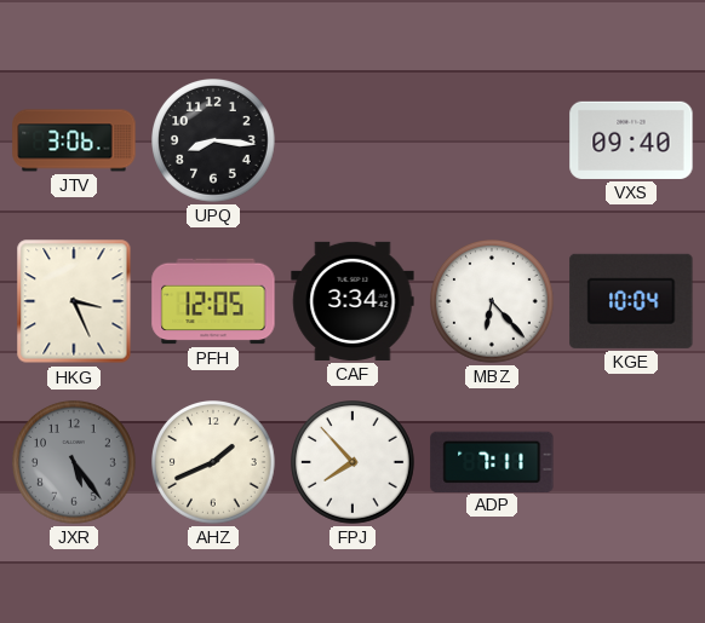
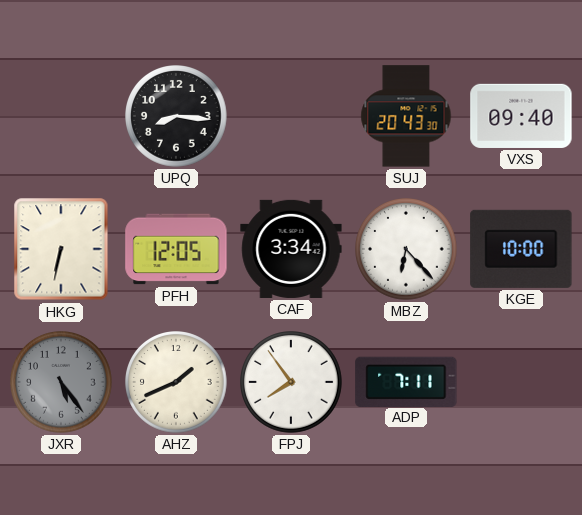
JTV: 3:06 -> none (74, 140)
SUJ: none -> 20:43 (406, 116)
HKG: 3:26 -> 6:32 (61, 249)
KGE: 10:04 -> 10:00 (521, 249)
FPJ: 7:53 -> 7:54 (292, 383)
